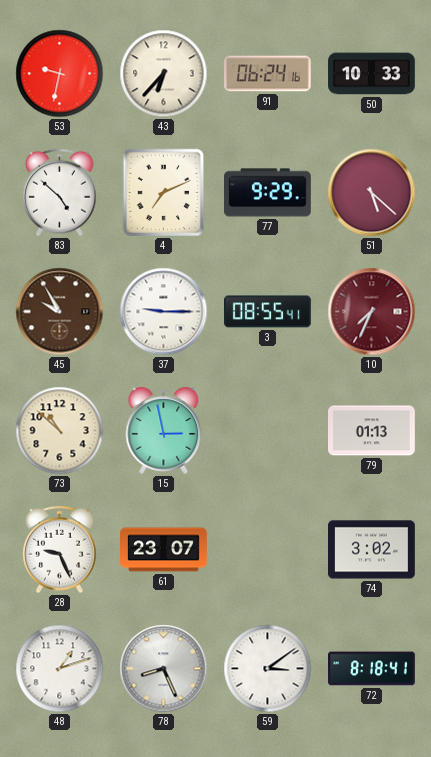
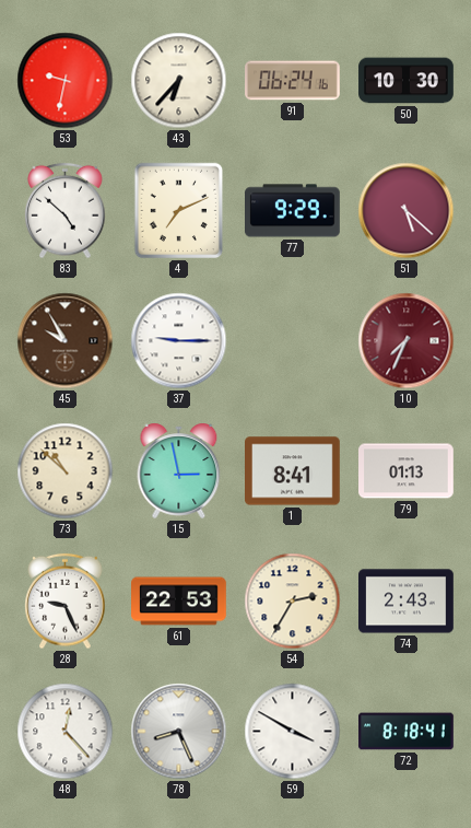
50: 10:33 -> 10:30 (407, 81)
3: 08:55 -> none (268, 312)
1: none -> 8:41 (293, 471)
61: 23:07 -> 22:53 (179, 602)
54: none -> 2:35 (293, 602)
74: 3:02 -> 2:43 (407, 602)
48: 1:12 -> 12:23 (66, 732)
59: 3:09 -> 3:50 (293, 732)
